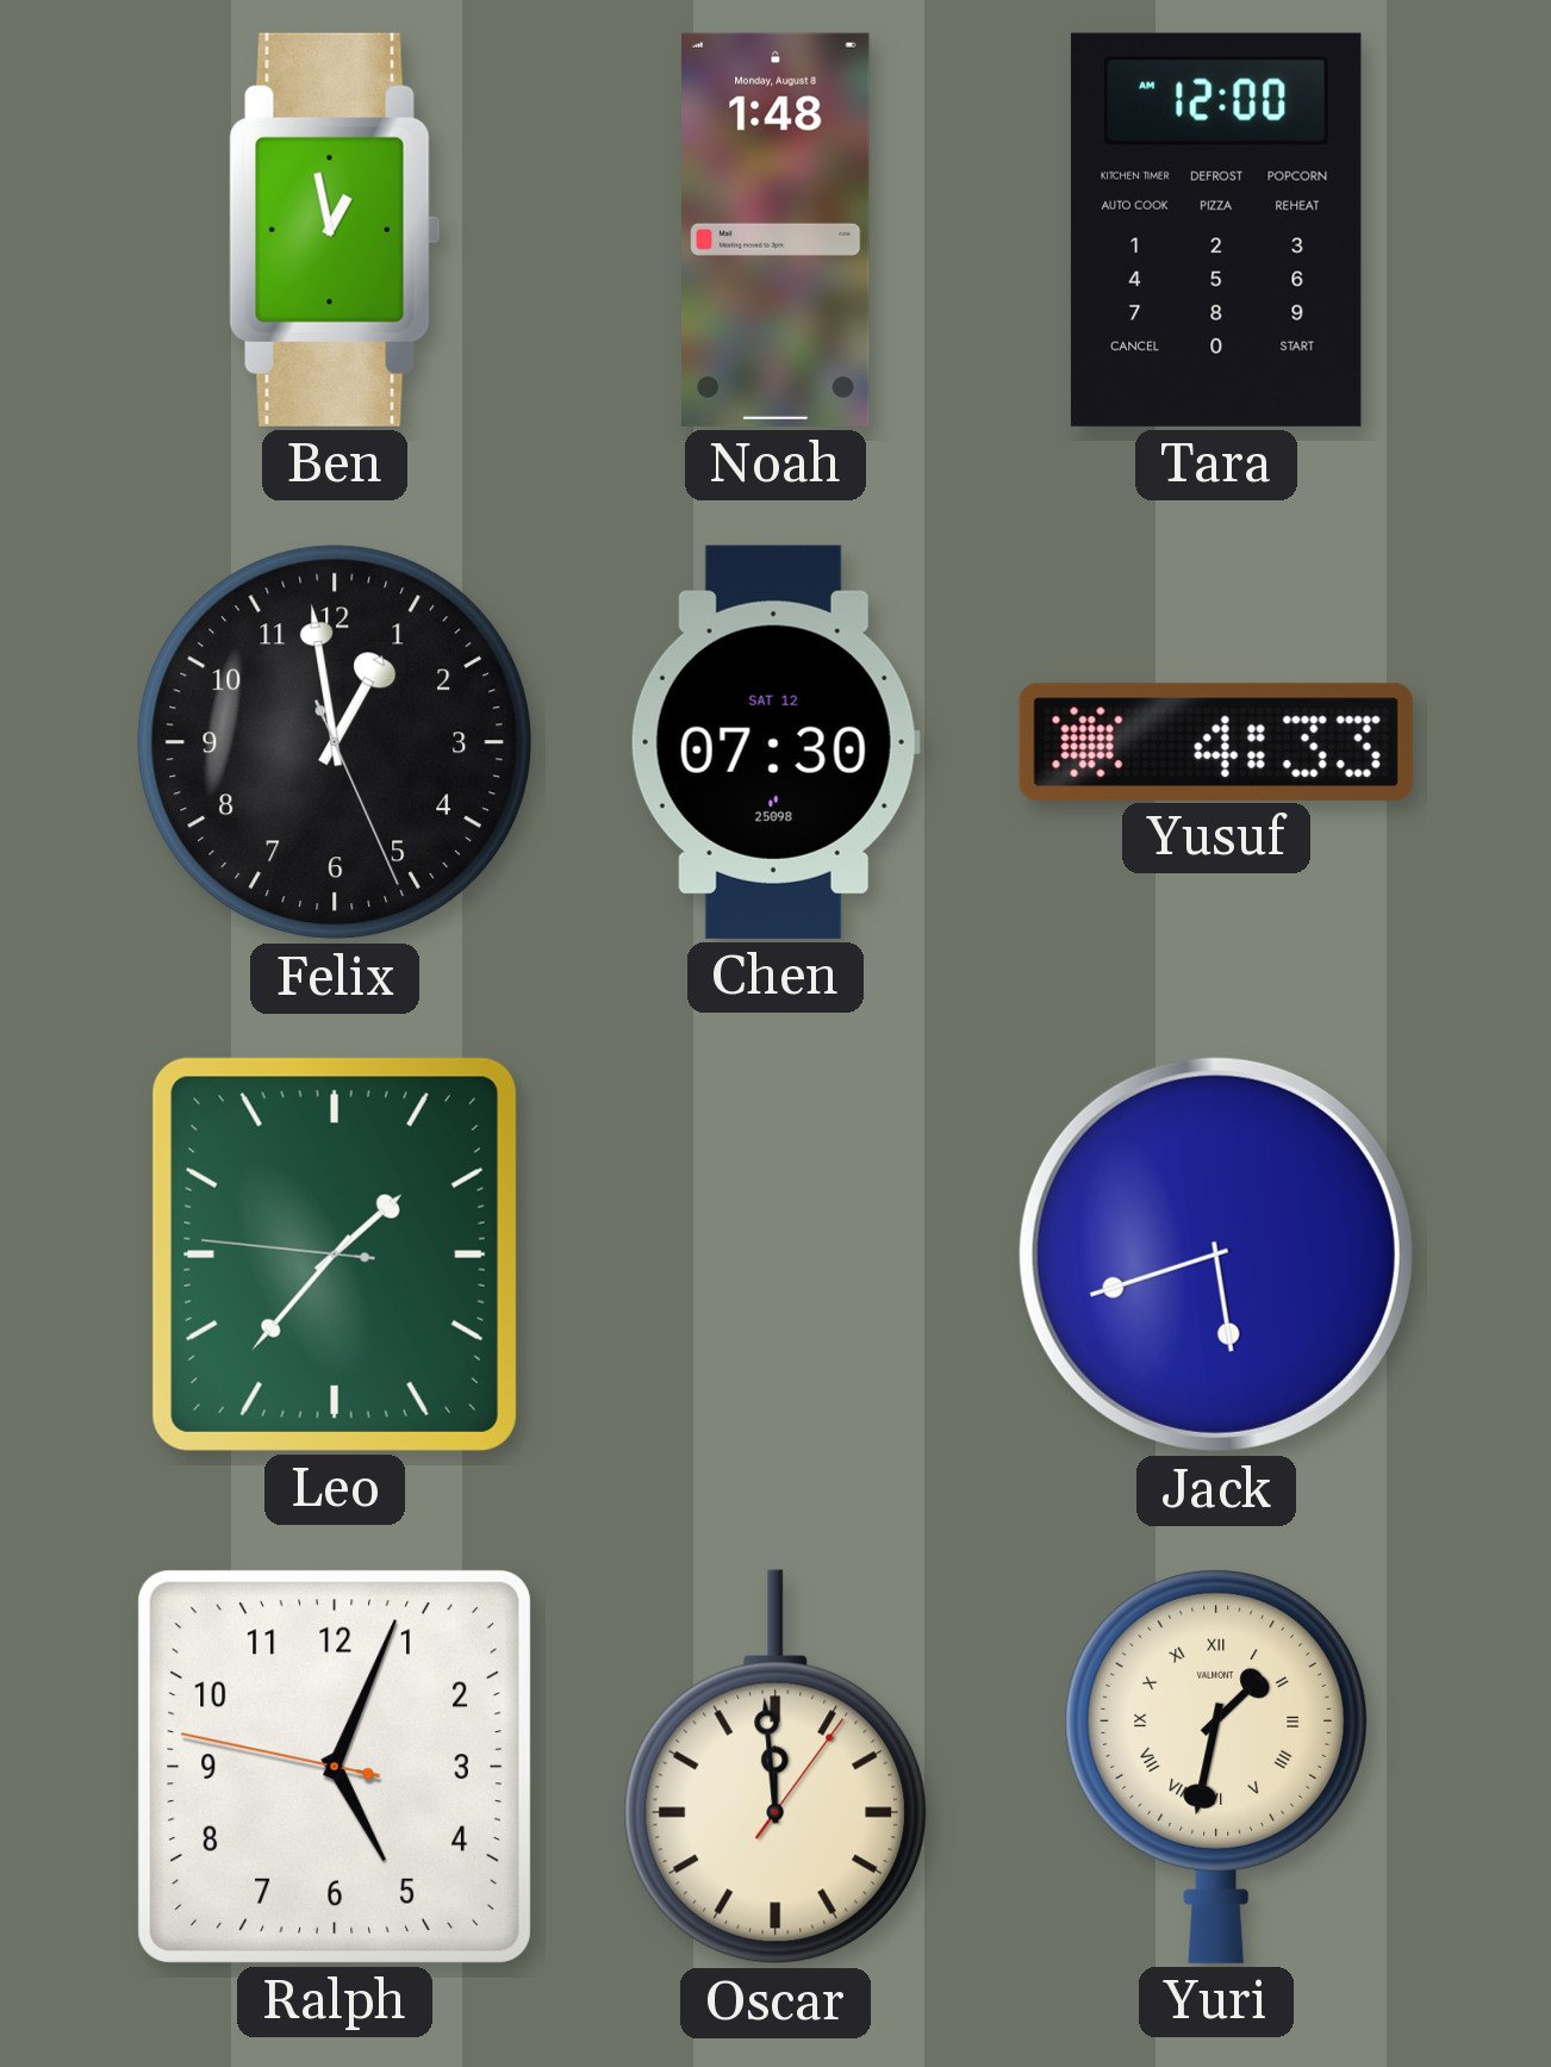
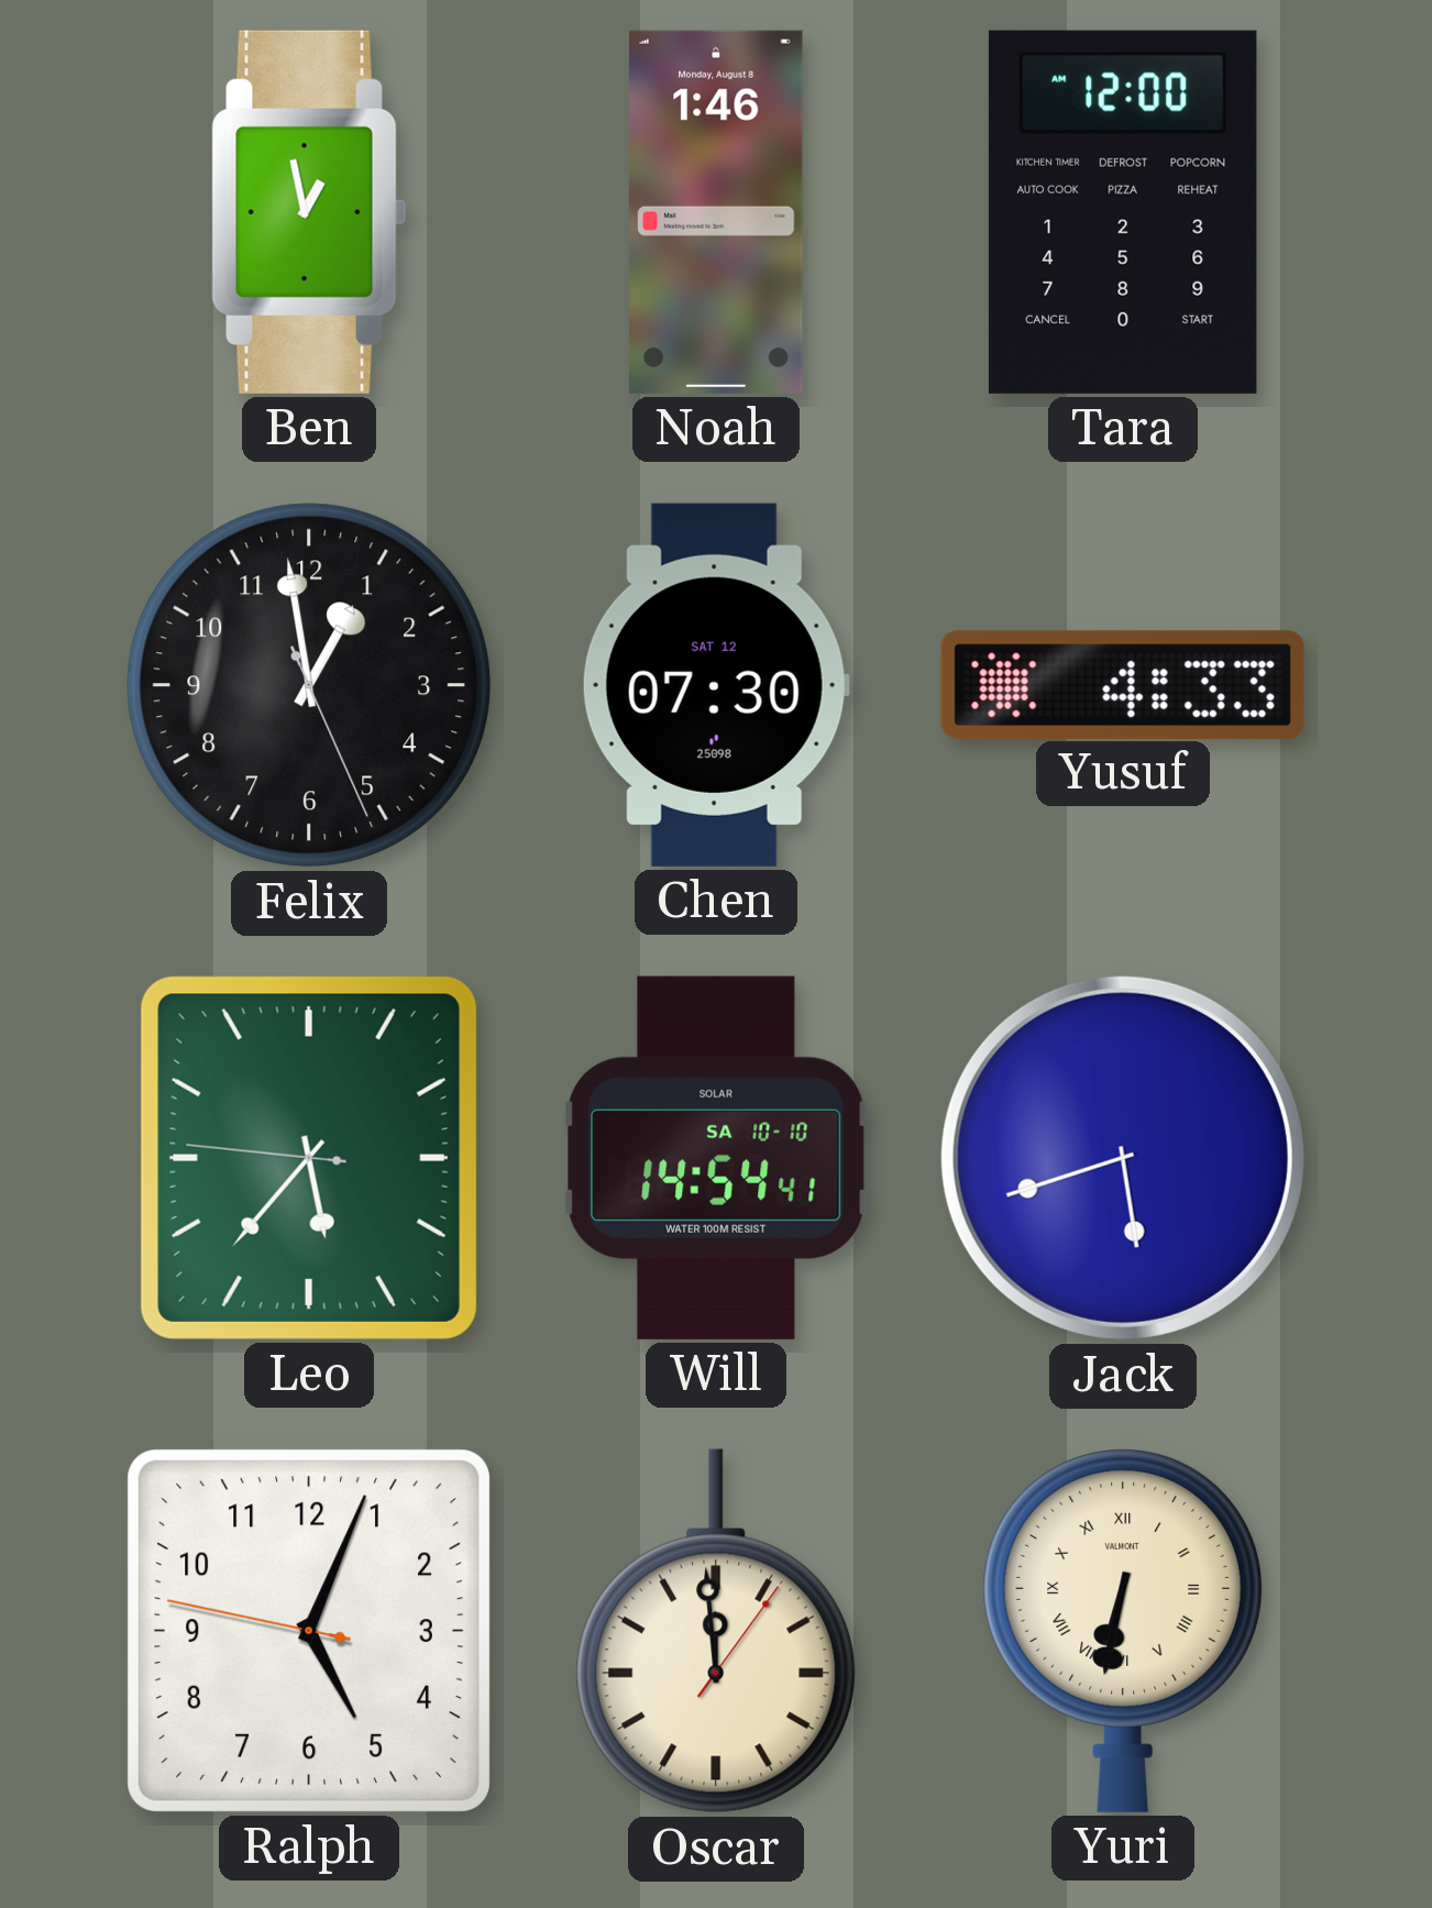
Noah: 1:48 -> 1:46 (717, 212)
Leo: 1:36 -> 5:36 (309, 1158)
Will: none -> 14:54 (717, 1158)
Yuri: 1:32 -> 6:32 (1123, 1631)
